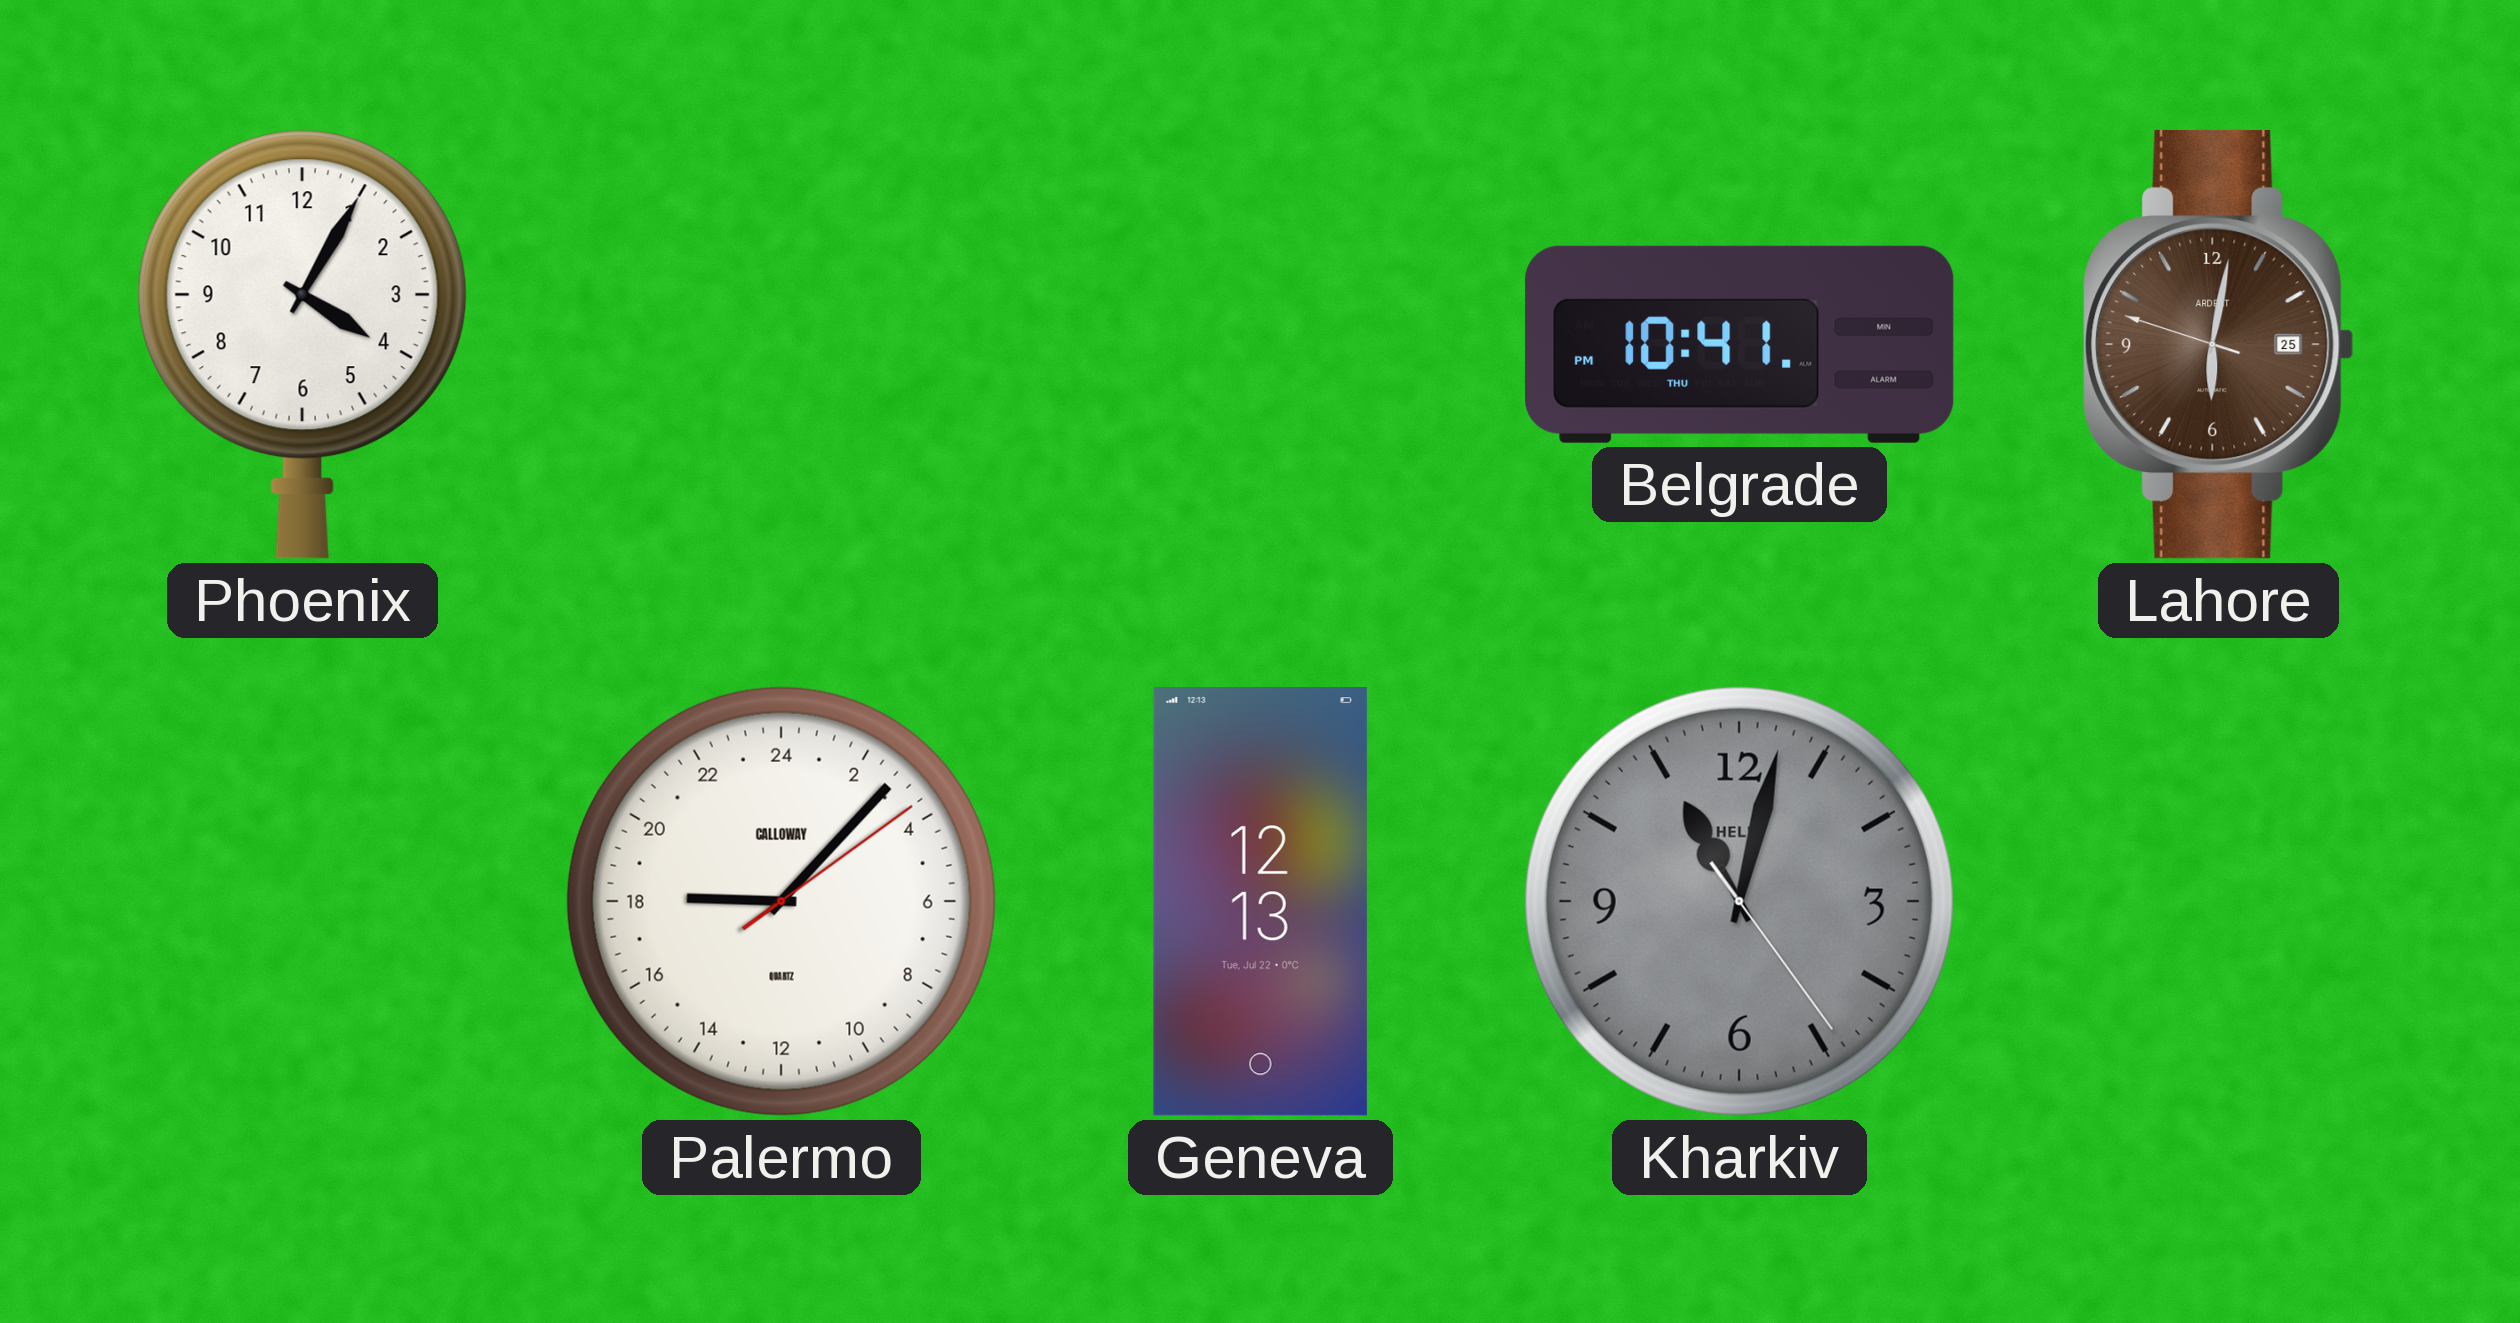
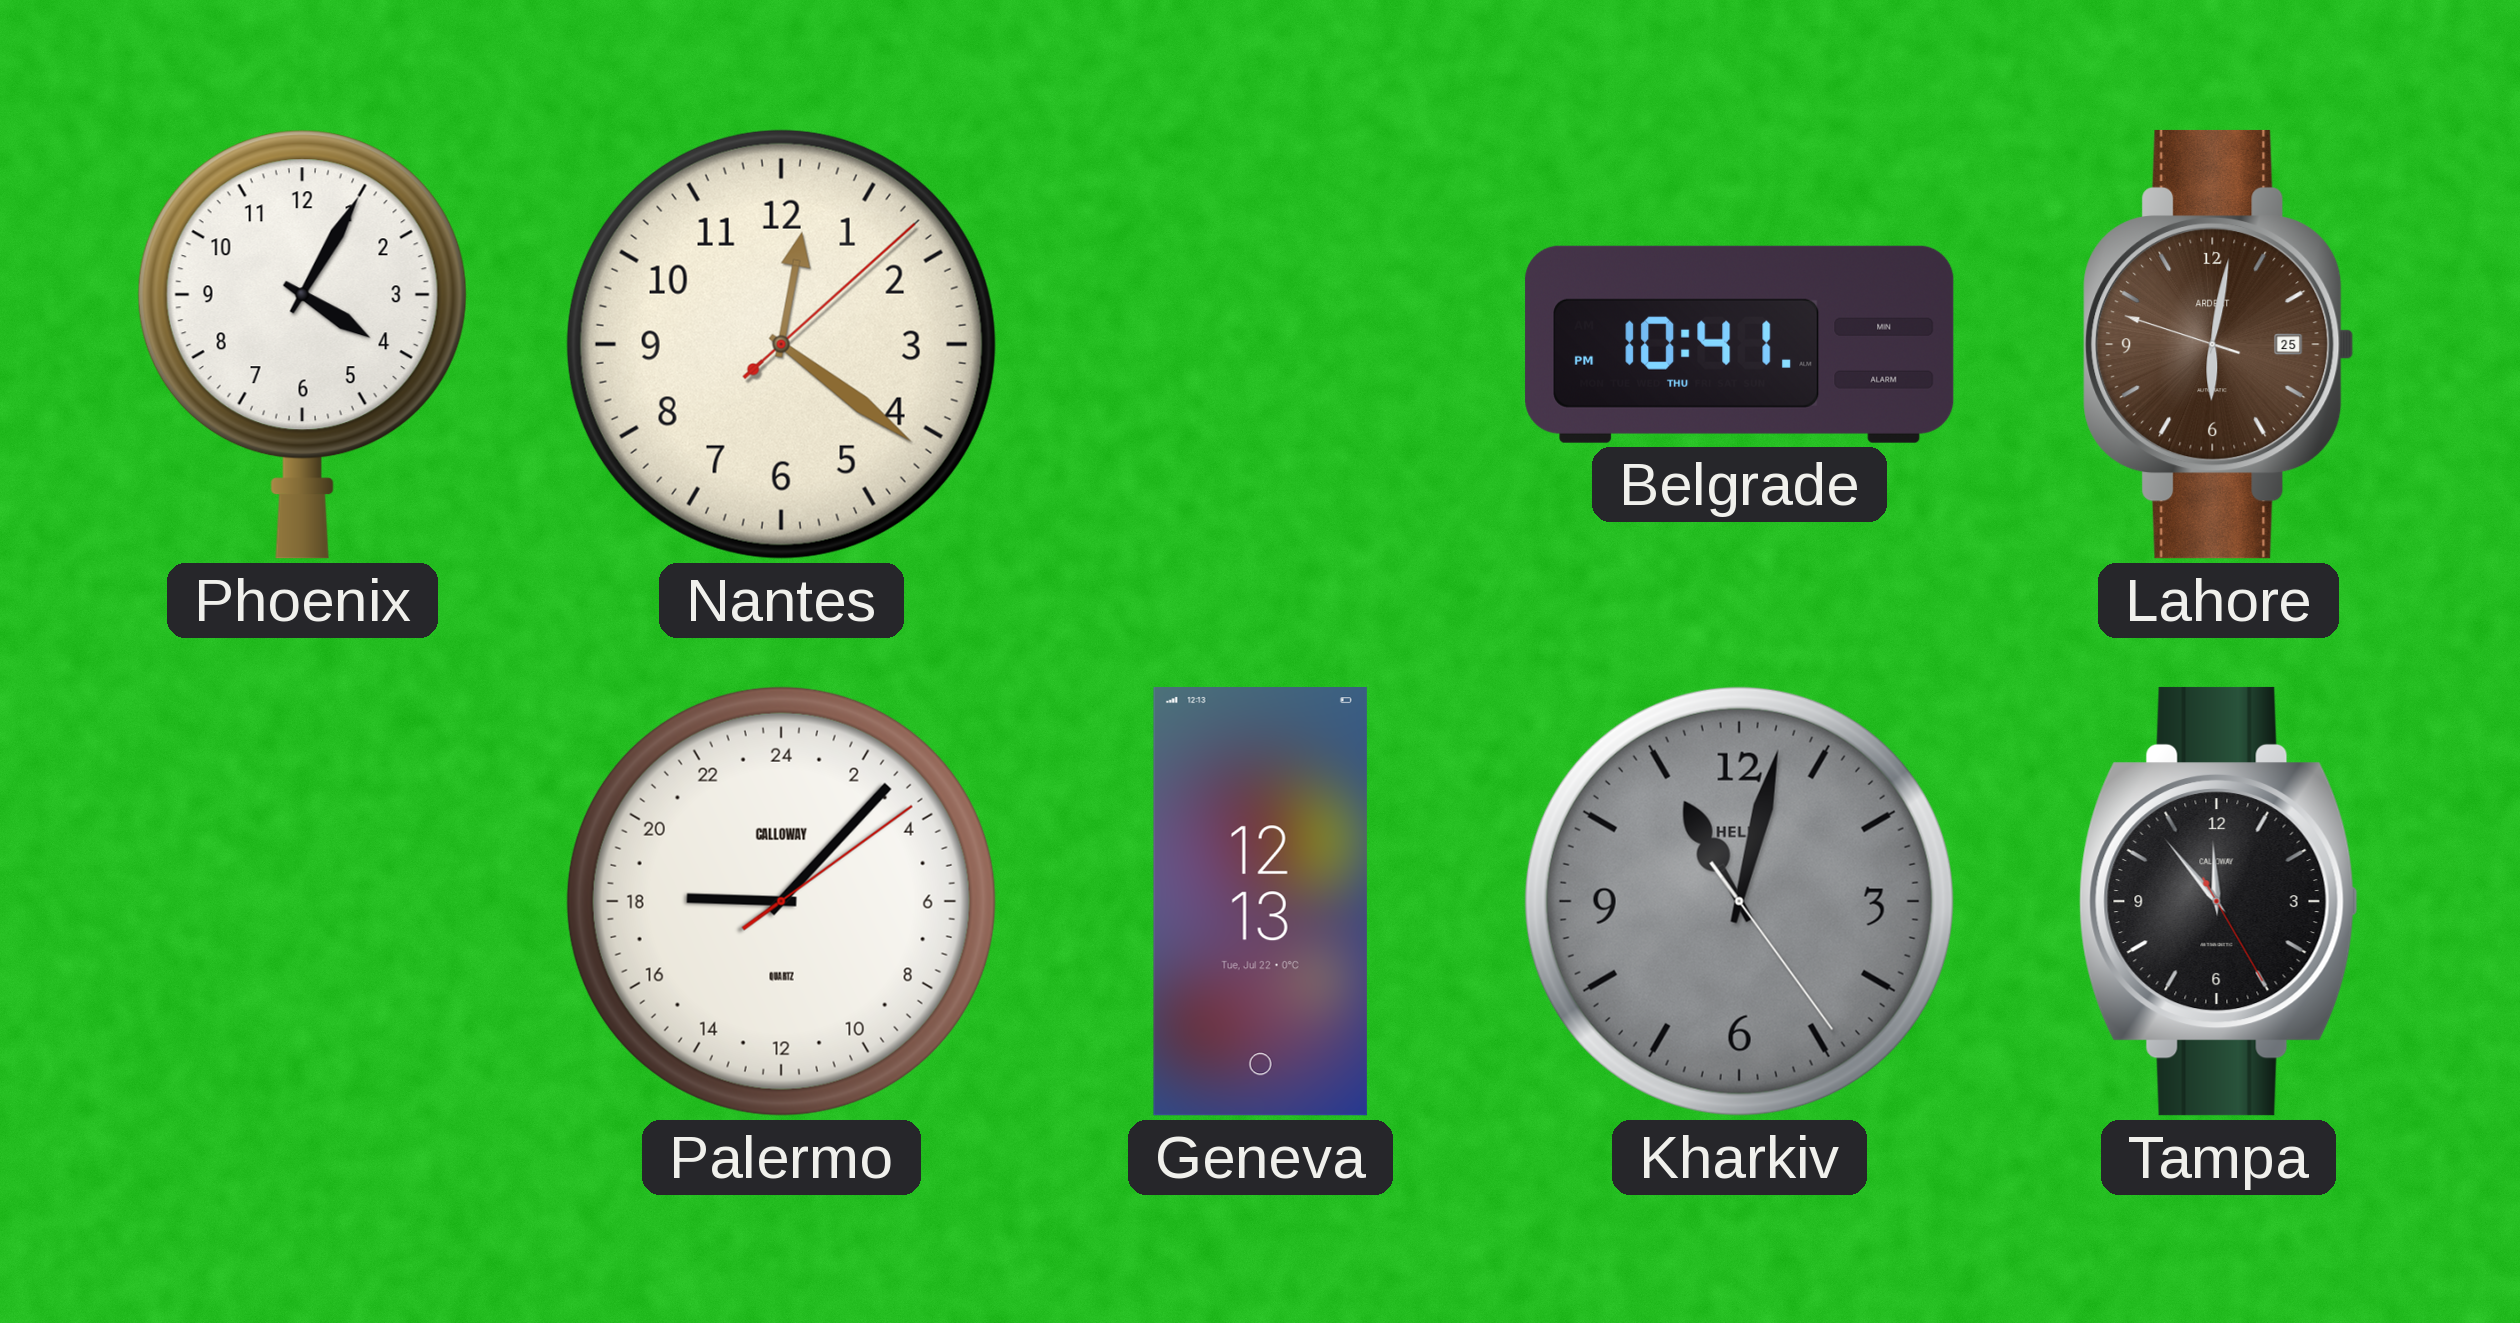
Nantes: none -> 12:21 (781, 344)
Tampa: none -> 11:53 (2218, 901)
